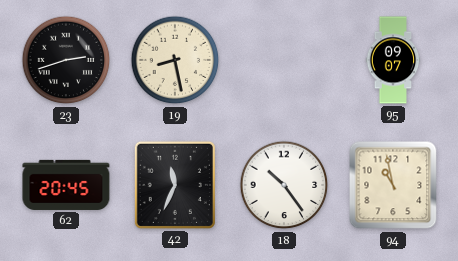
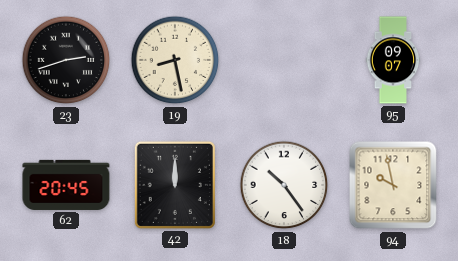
42: 11:34 -> 12:00 (175, 185)
94: 10:58 -> 9:58 (393, 185)
